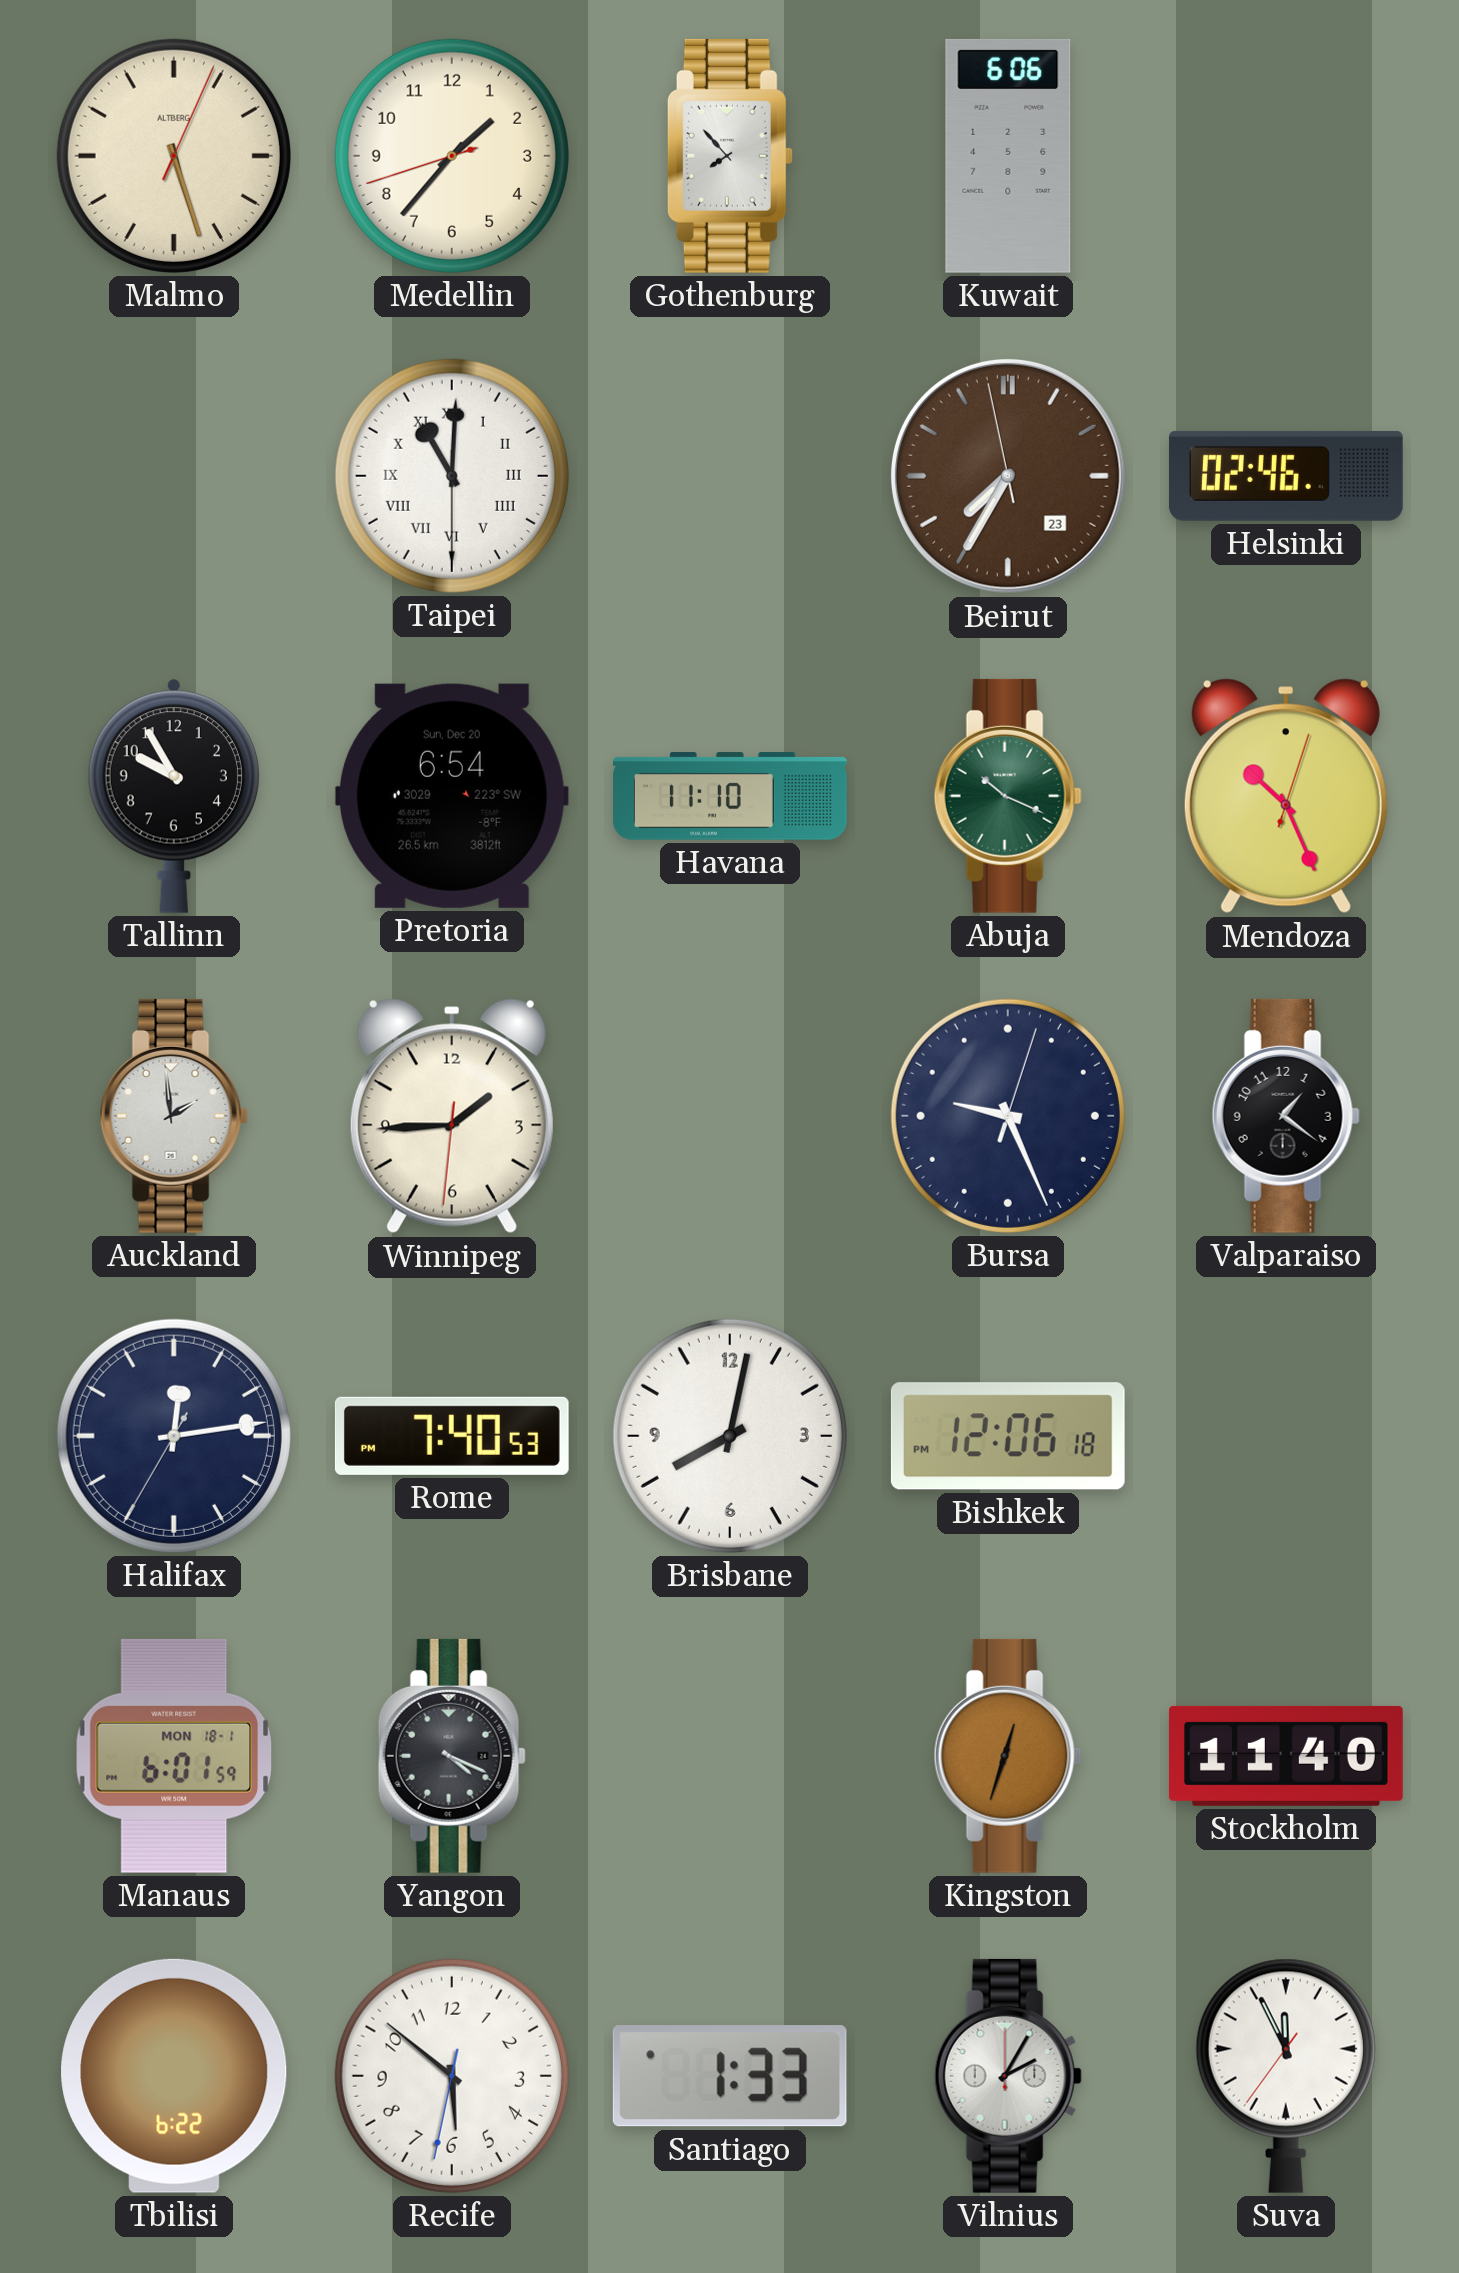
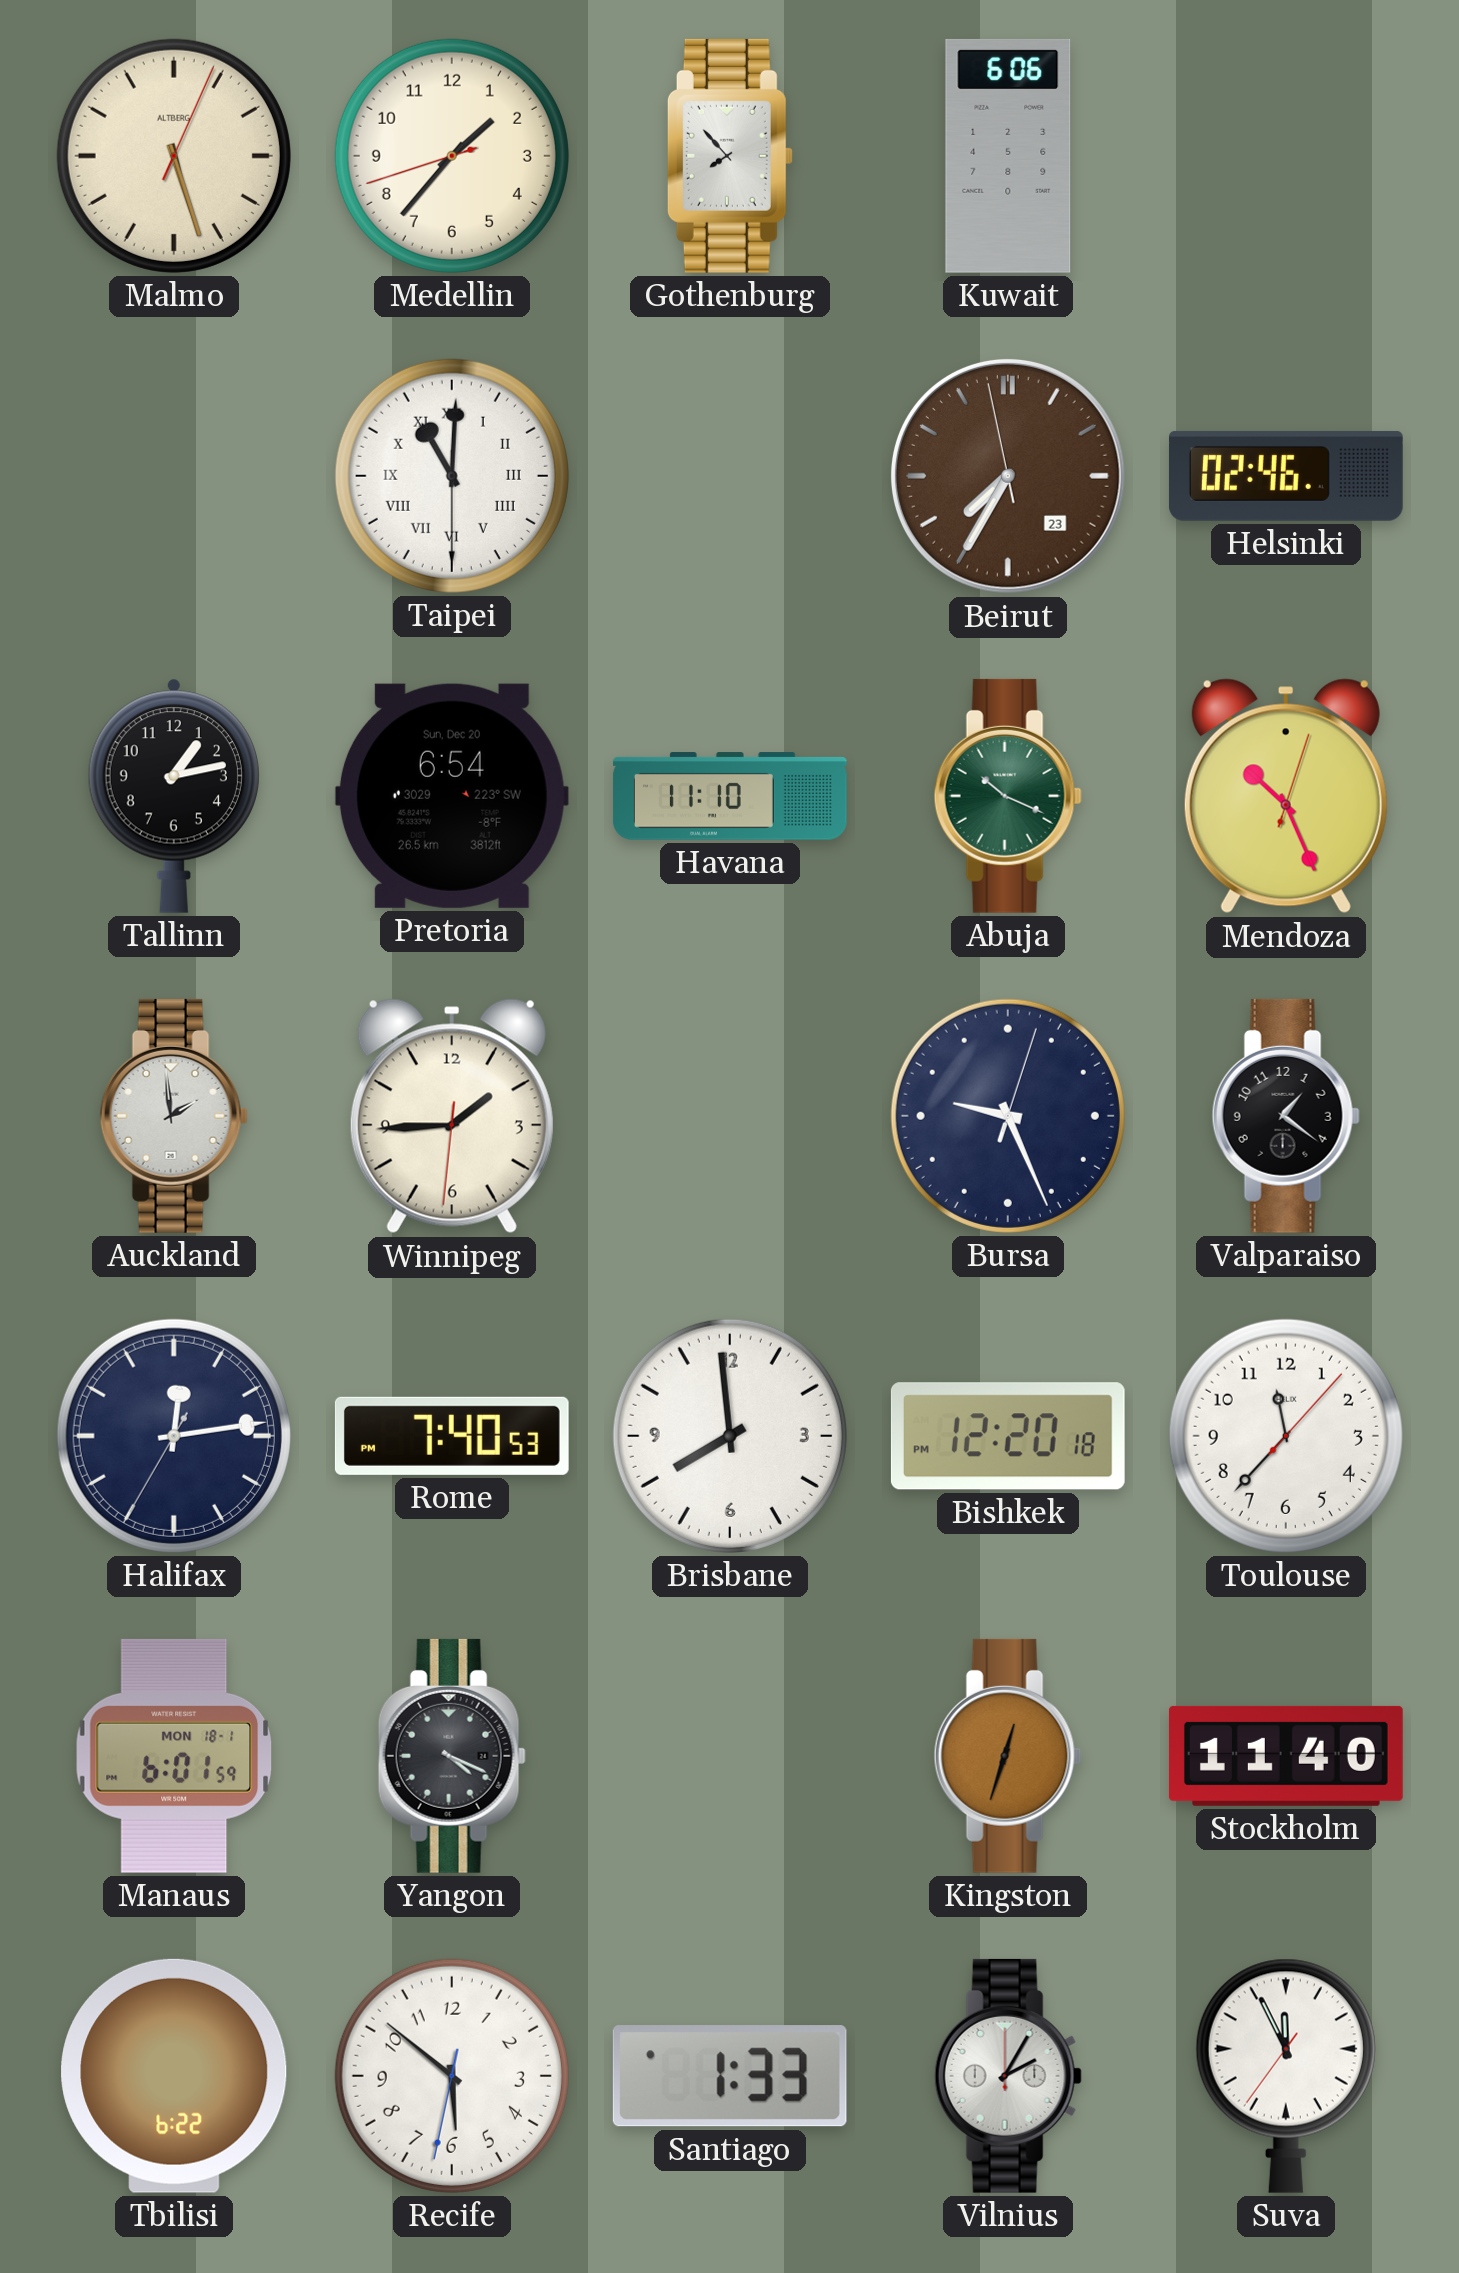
Tallinn: 9:55 -> 1:13 (174, 796)
Brisbane: 8:02 -> 7:59 (730, 1436)
Bishkek: 12:06 -> 12:20 (1008, 1436)
Toulouse: none -> 11:37 (1286, 1436)
